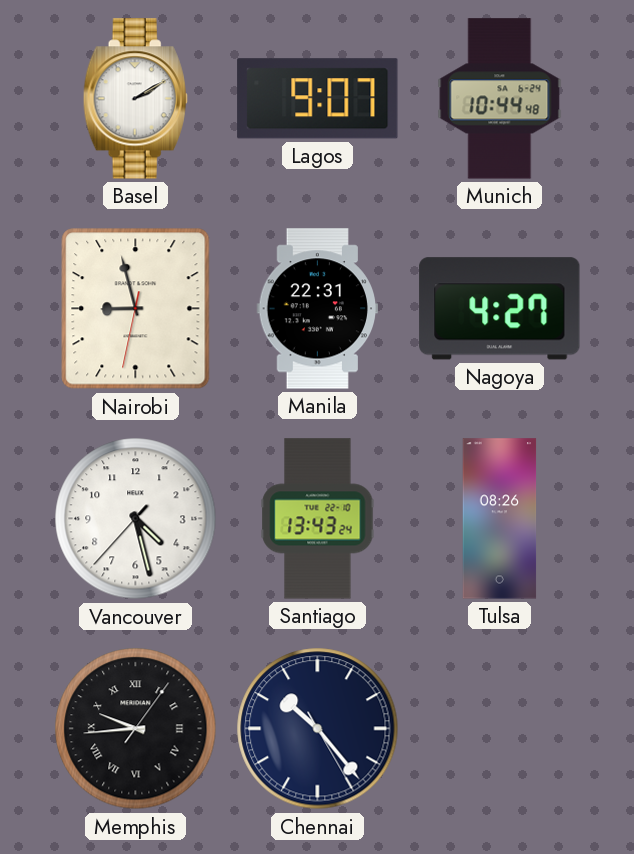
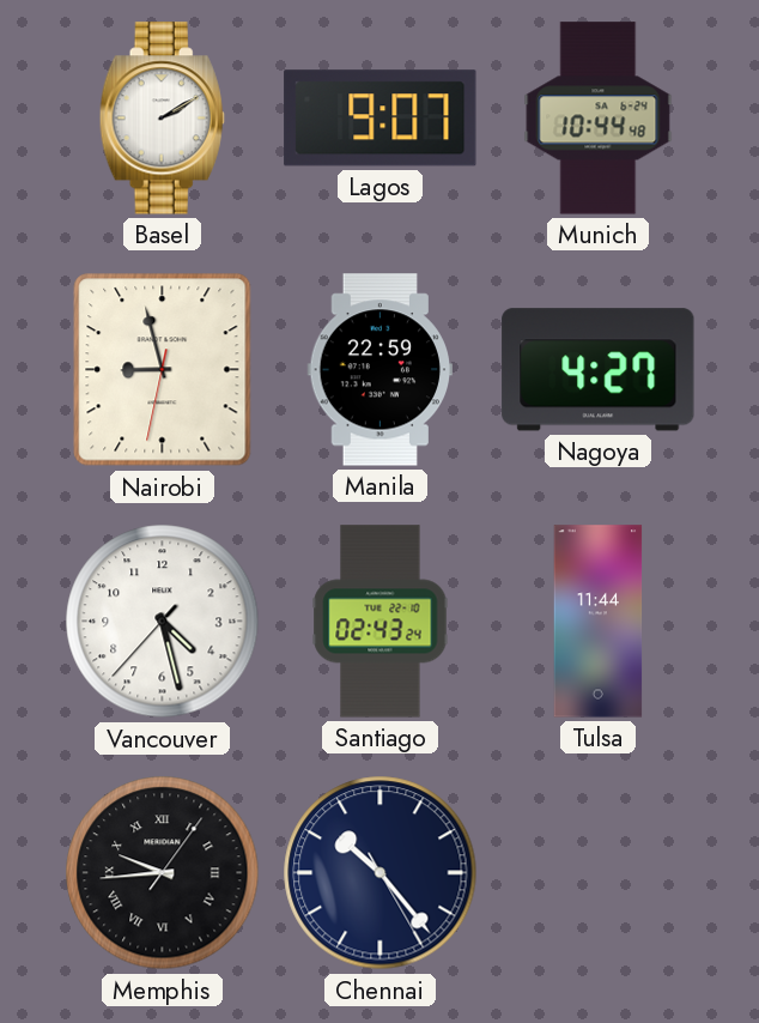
Manila: 22:31 -> 22:59 (380, 370)
Santiago: 13:43 -> 02:43 (381, 622)
Tulsa: 08:26 -> 11:44 (599, 622)
